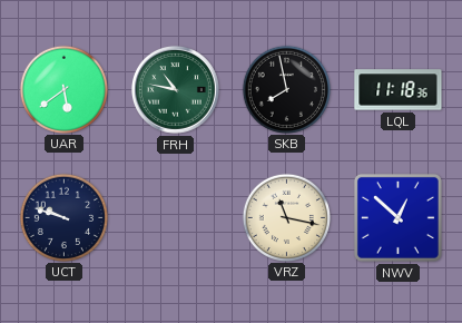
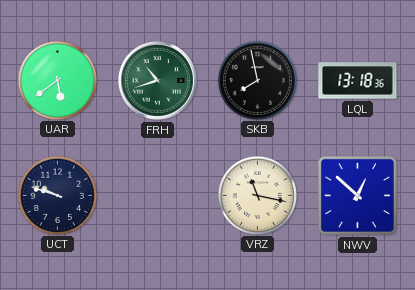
FRH: 10:47 -> 10:42 (157, 80)
LQL: 11:18 -> 13:18 (358, 81)
